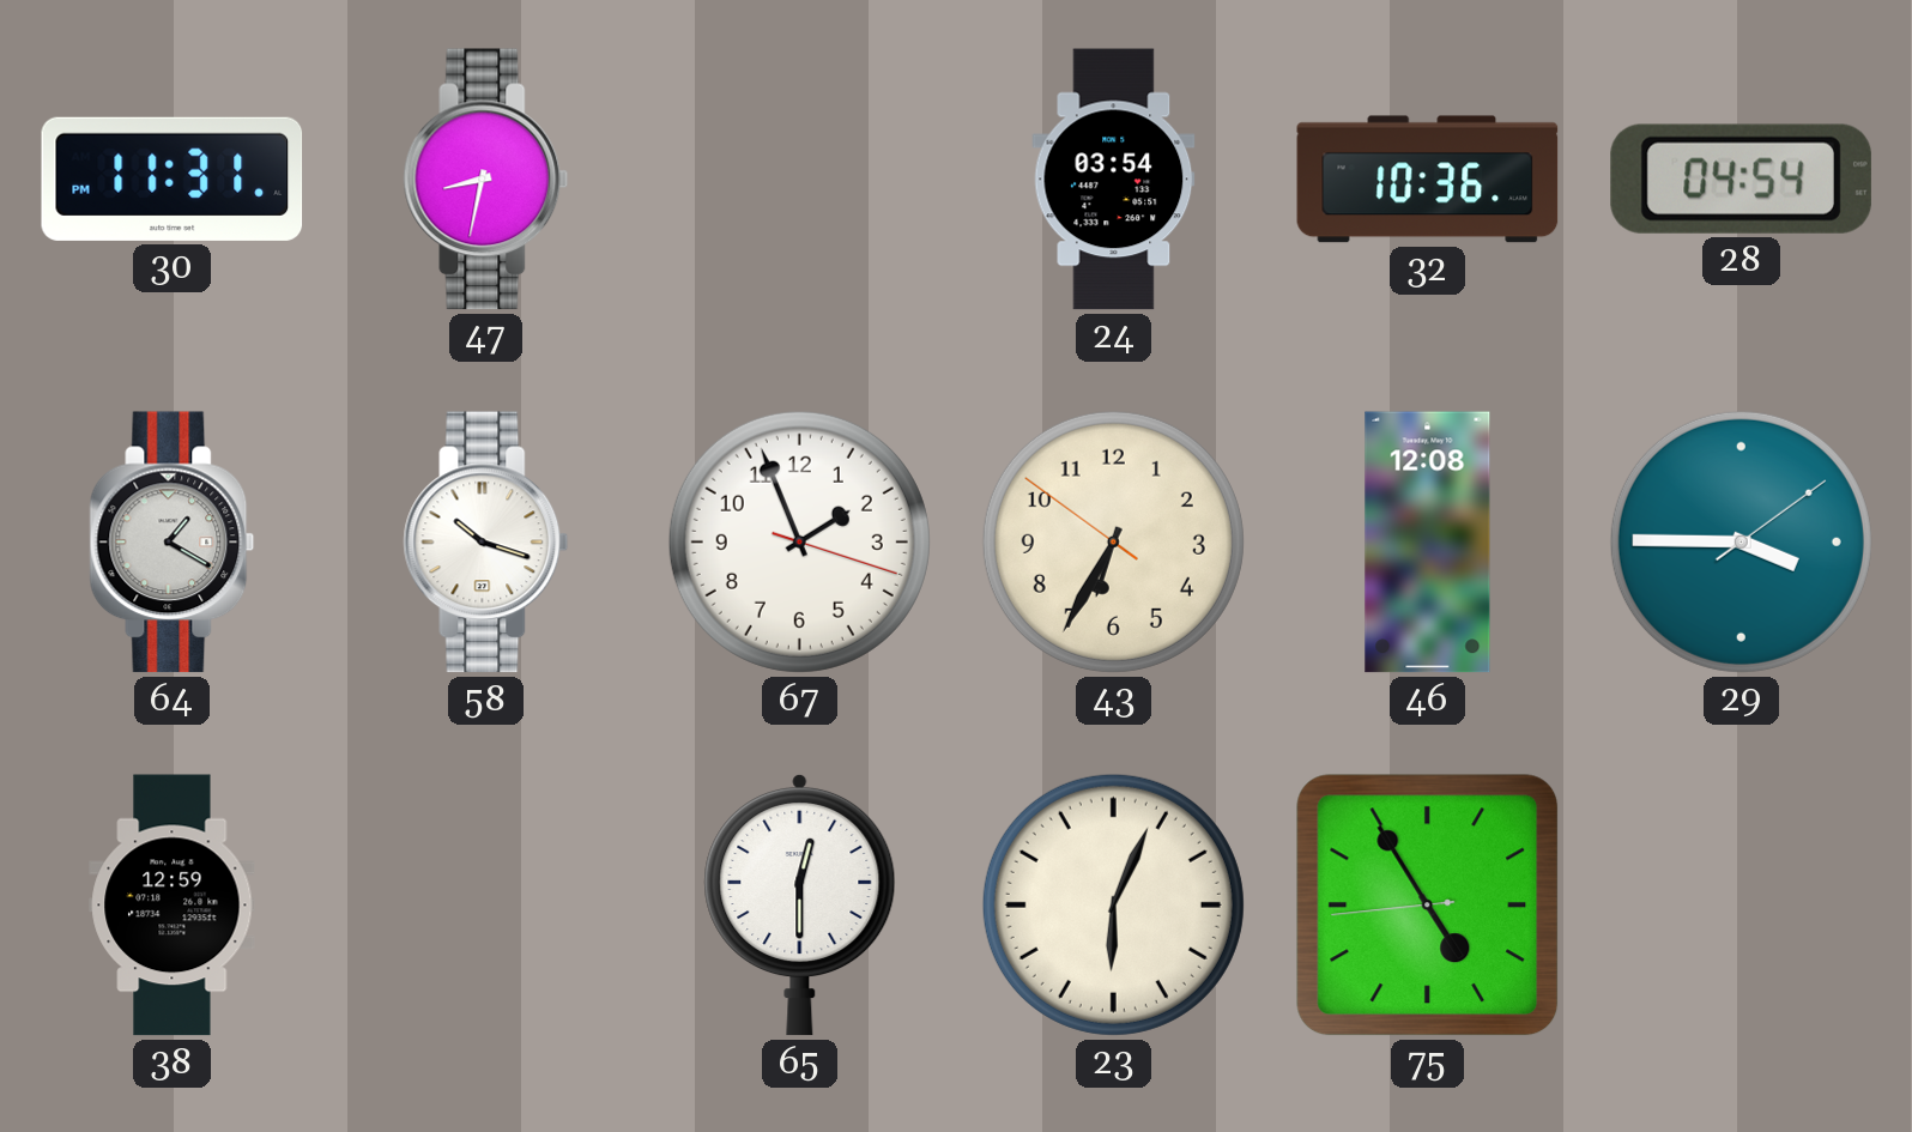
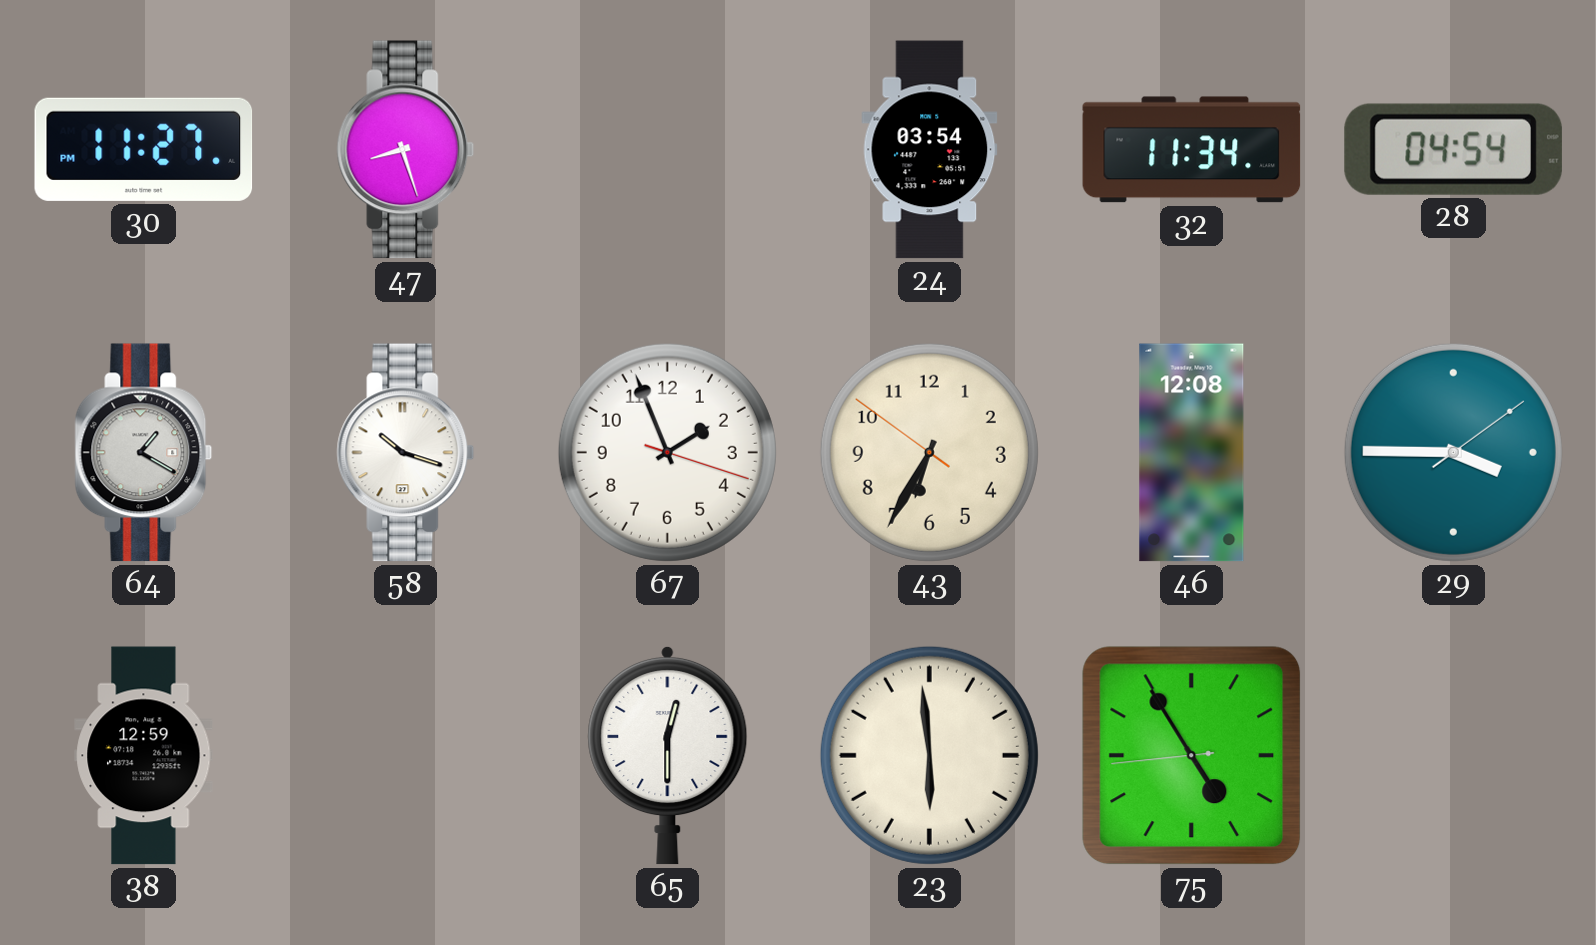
30: 11:31 -> 11:27 (144, 149)
47: 8:32 -> 8:27 (406, 150)
32: 10:36 -> 11:34 (1192, 150)
23: 6:04 -> 5:59 (929, 755)
